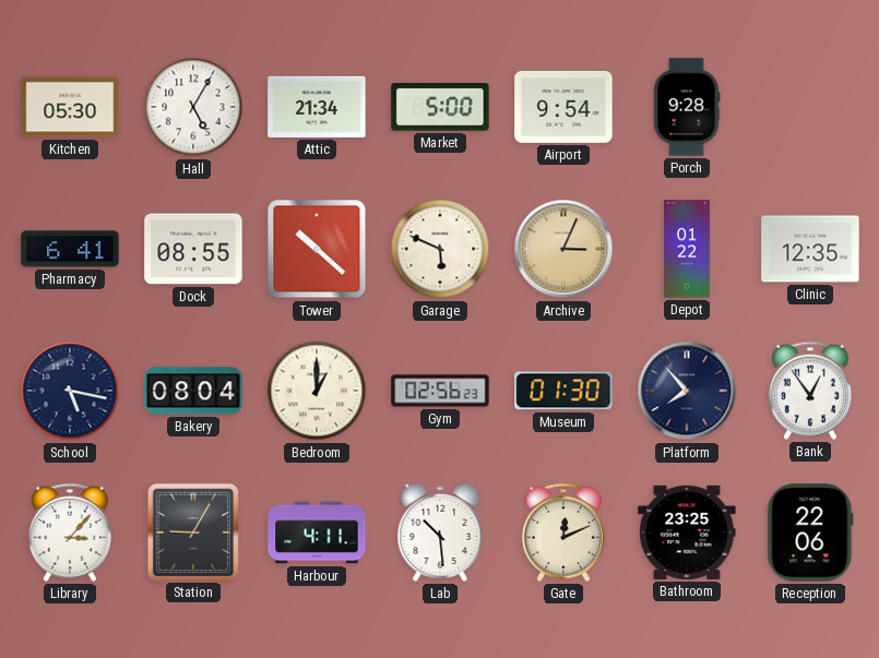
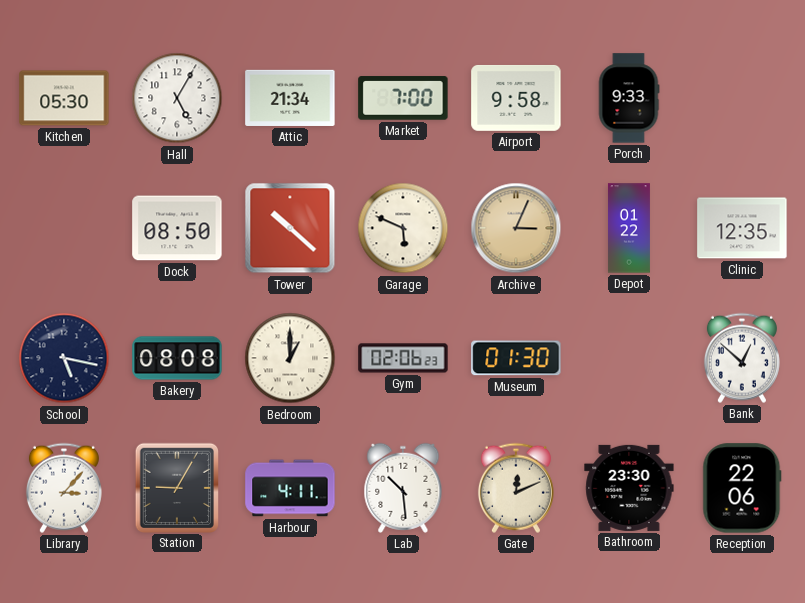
Market: 5:00 -> 7:00 (403, 98)
Airport: 9:54 -> 9:58 (516, 98)
Porch: 9:28 -> 9:33 (629, 98)
Pharmacy: 6:41 -> none (70, 249)
Dock: 08:55 -> 08:50 (177, 228)
Bakery: 08:04 -> 08:08 (177, 358)
Gym: 02:56 -> 02:06 (403, 358)
Platform: 7:53 -> none (687, 391)
Bank: 12:54 -> 12:52 (742, 358)
Bathroom: 23:25 -> 23:30 (629, 488)
